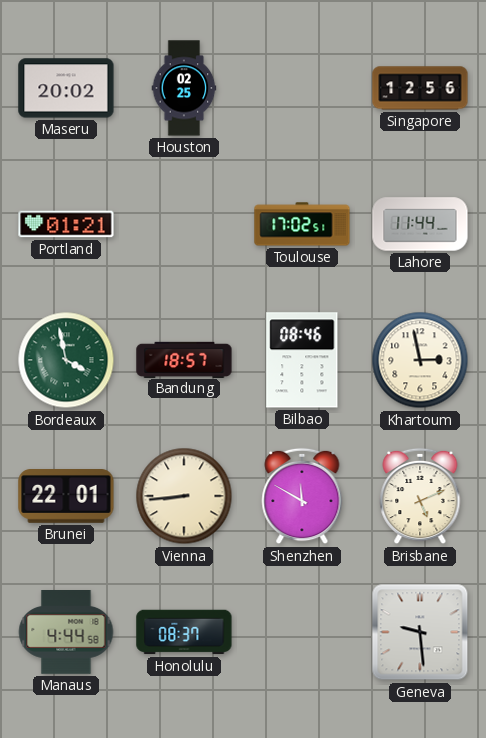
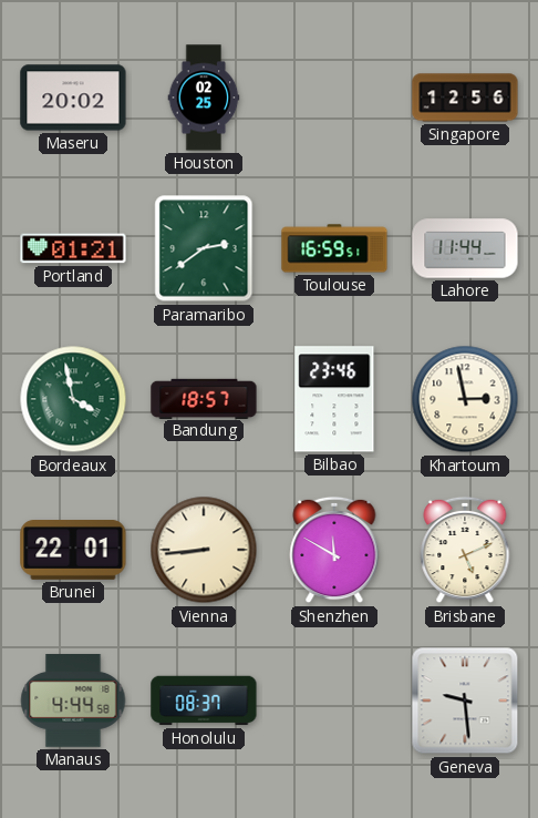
Paramaribo: none -> 2:39 (204, 248)
Toulouse: 17:02 -> 16:59 (334, 248)
Bilbao: 08:46 -> 23:46 (334, 399)
